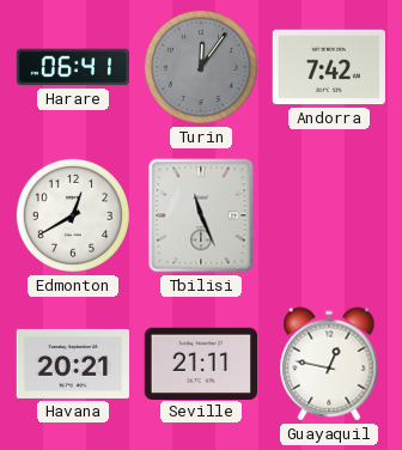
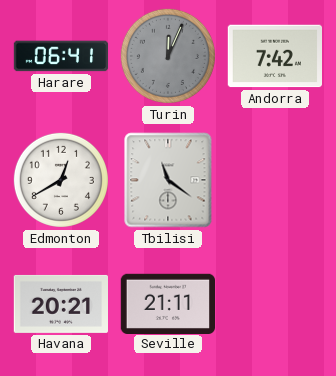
Turin: 12:06 -> 12:04 (168, 56)
Tbilisi: 11:26 -> 11:21 (168, 180)
Guayaquil: 12:47 -> none (329, 364)
